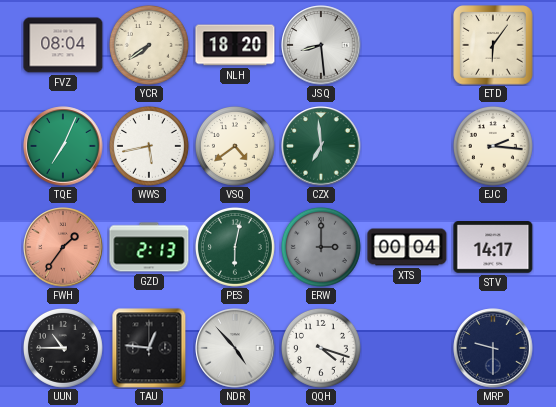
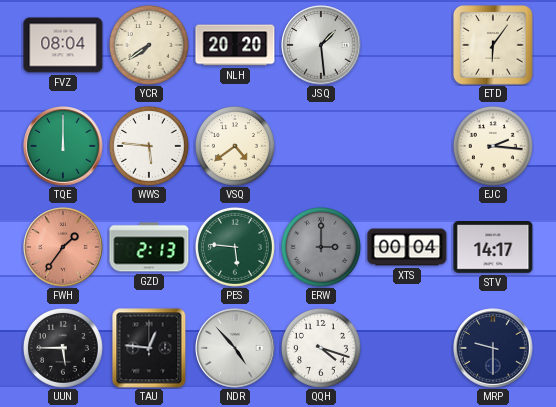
NLH: 18:20 -> 20:20 (235, 45)
JSQ: 8:29 -> 1:29 (321, 45)
TQE: 7:04 -> 12:00 (63, 146)
WWS: 5:43 -> 5:46 (149, 146)
CZX: 6:59 -> none (321, 146)
PES: 6:02 -> 5:46 (235, 247)
UUN: 10:45 -> 5:45 (63, 348)
